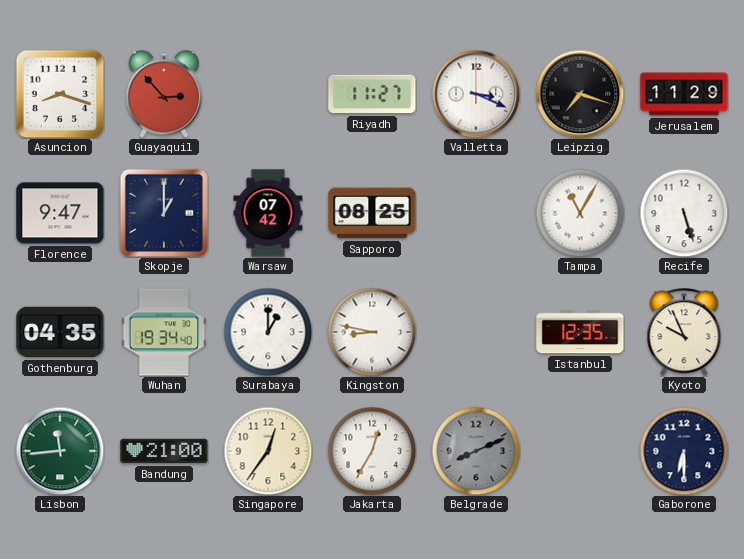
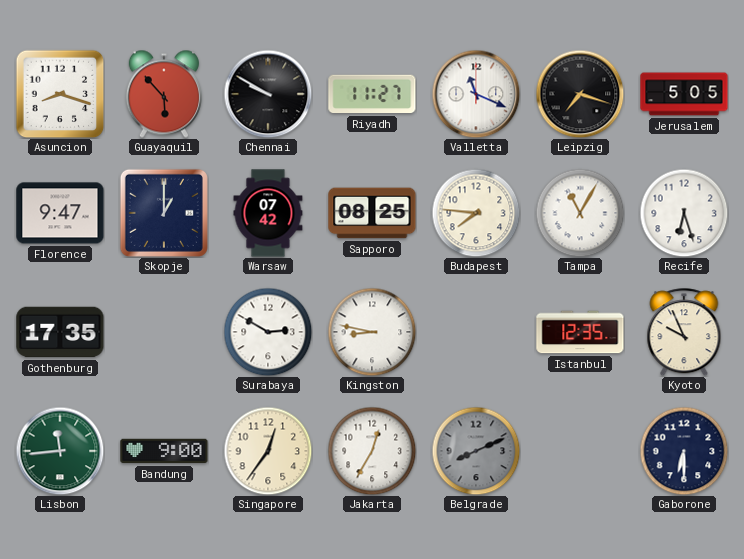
Guayaquil: 2:53 -> 5:53 (164, 94)
Chennai: none -> 9:50 (268, 94)
Valletta: 3:19 -> 11:19 (476, 94)
Jerusalem: 11:29 -> 5:05 (684, 94)
Budapest: none -> 7:46 (476, 213)
Recife: 5:27 -> 6:27 (684, 213)
Gothenburg: 04:35 -> 17:35 (60, 332)
Wuhan: 19:34 -> none (164, 332)
Surabaya: 1:00 -> 2:50 (268, 332)
Bandung: 21:00 -> 9:00 (164, 451)
